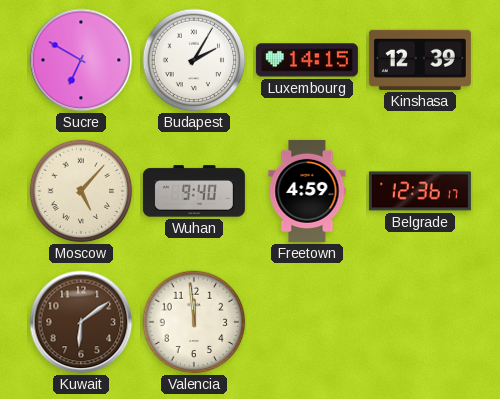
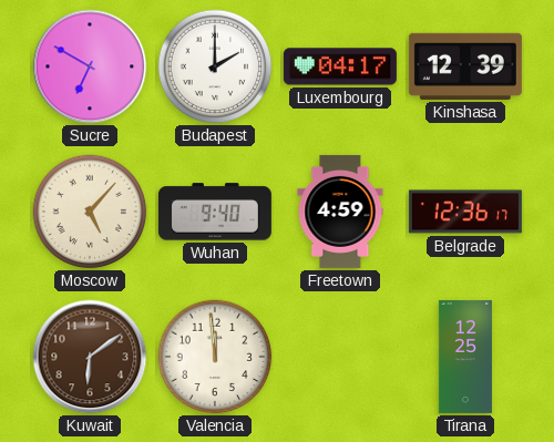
Budapest: 2:05 -> 2:00 (215, 66)
Luxembourg: 14:15 -> 04:17 (340, 66)
Tirana: none -> 12:25 (465, 357)
